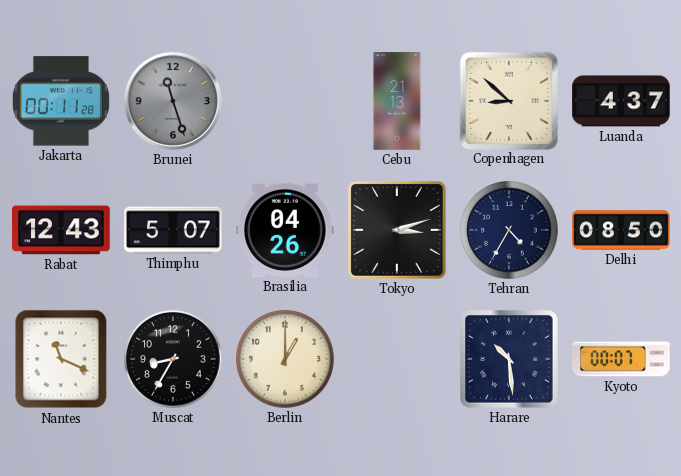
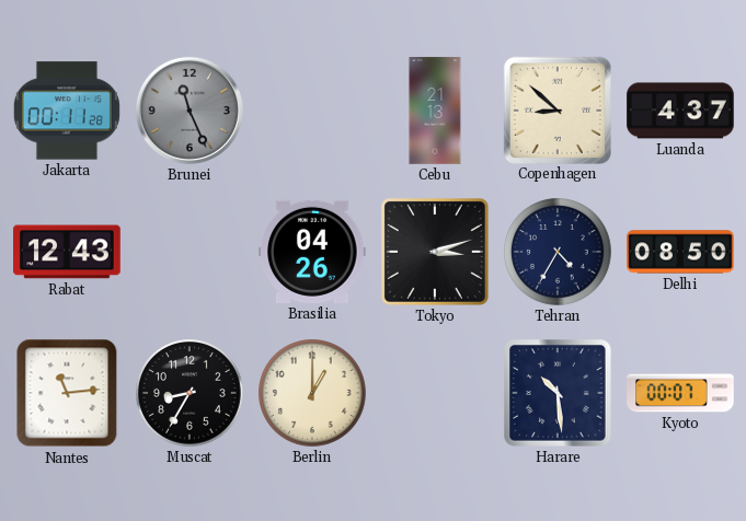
Brunei: 11:27 -> 11:26 (190, 111)
Thimphu: 5:07 -> none (173, 230)
Nantes: 11:19 -> 11:14 (67, 393)
